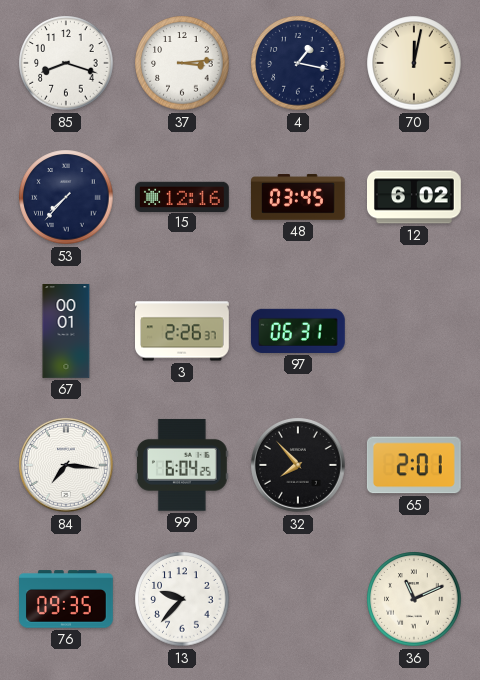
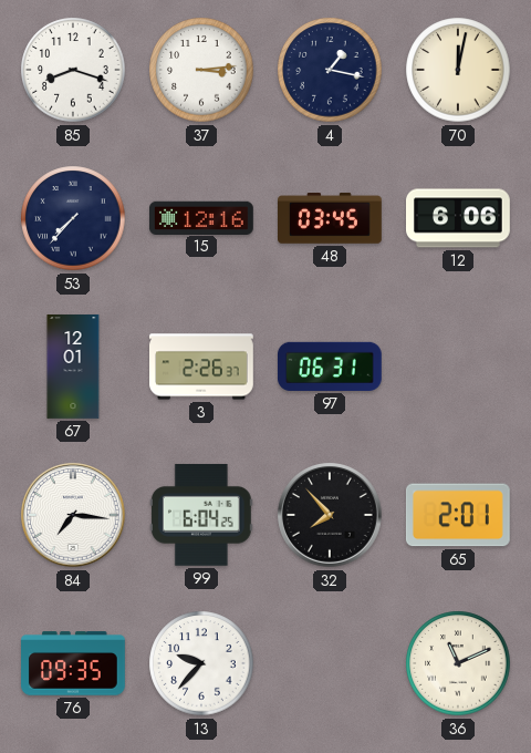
12: 6:02 -> 6:06 (459, 218)
67: 00:01 -> 12:01 (73, 368)
